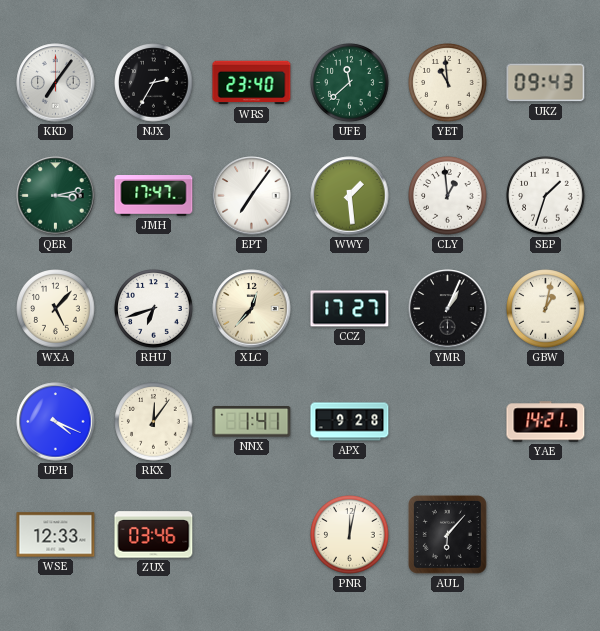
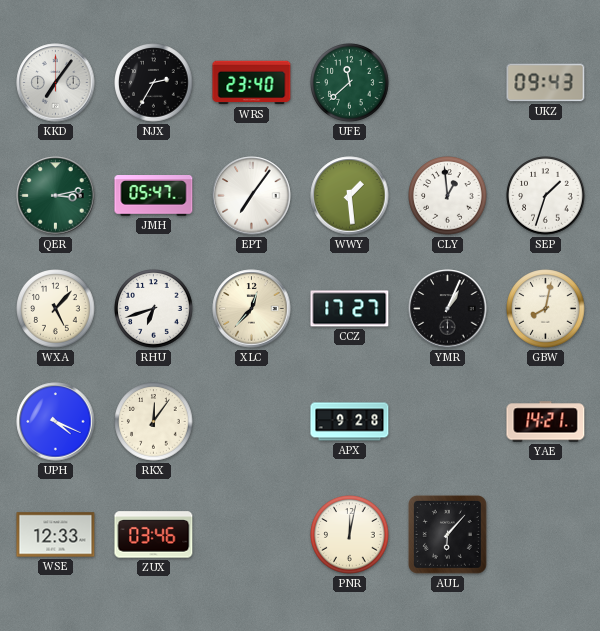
YET: 10:59 -> none (448, 83)
JMH: 17:47 -> 05:47 (154, 196)
GBW: 1:02 -> 8:02 (546, 309)
NNX: 1:41 -> none (252, 422)
